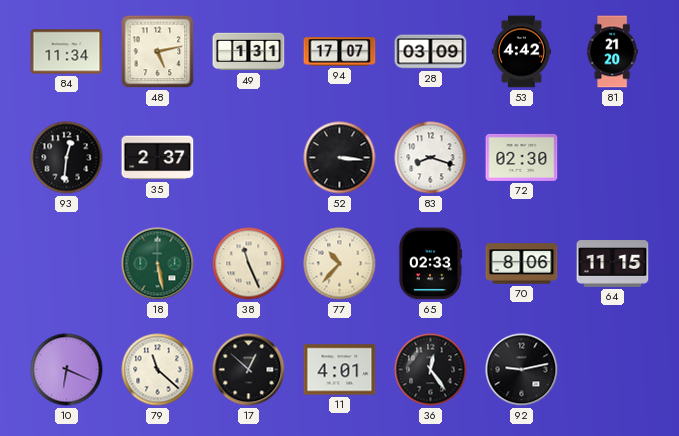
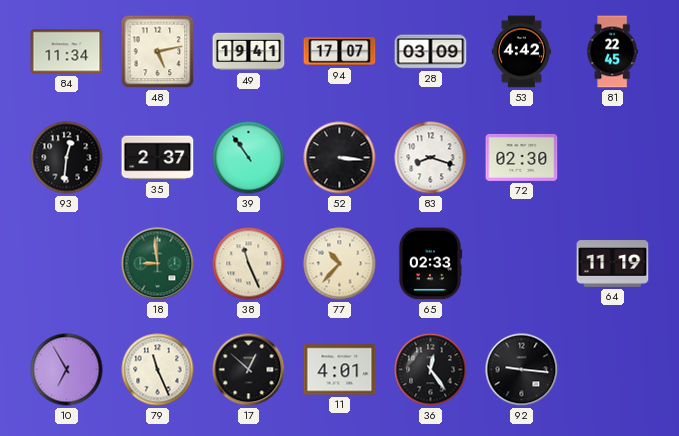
49: 1:31 -> 19:41 (249, 52)
81: 21:20 -> 22:45 (612, 52)
39: none -> 10:54 (249, 158)
18: 5:28 -> 8:59 (158, 264)
70: 8:06 -> none (522, 264)
64: 11:15 -> 11:19 (613, 264)
10: 6:19 -> 6:55 (67, 370)
79: 11:22 -> 11:26 (158, 370)
92: 9:13 -> 9:16 (522, 370)
